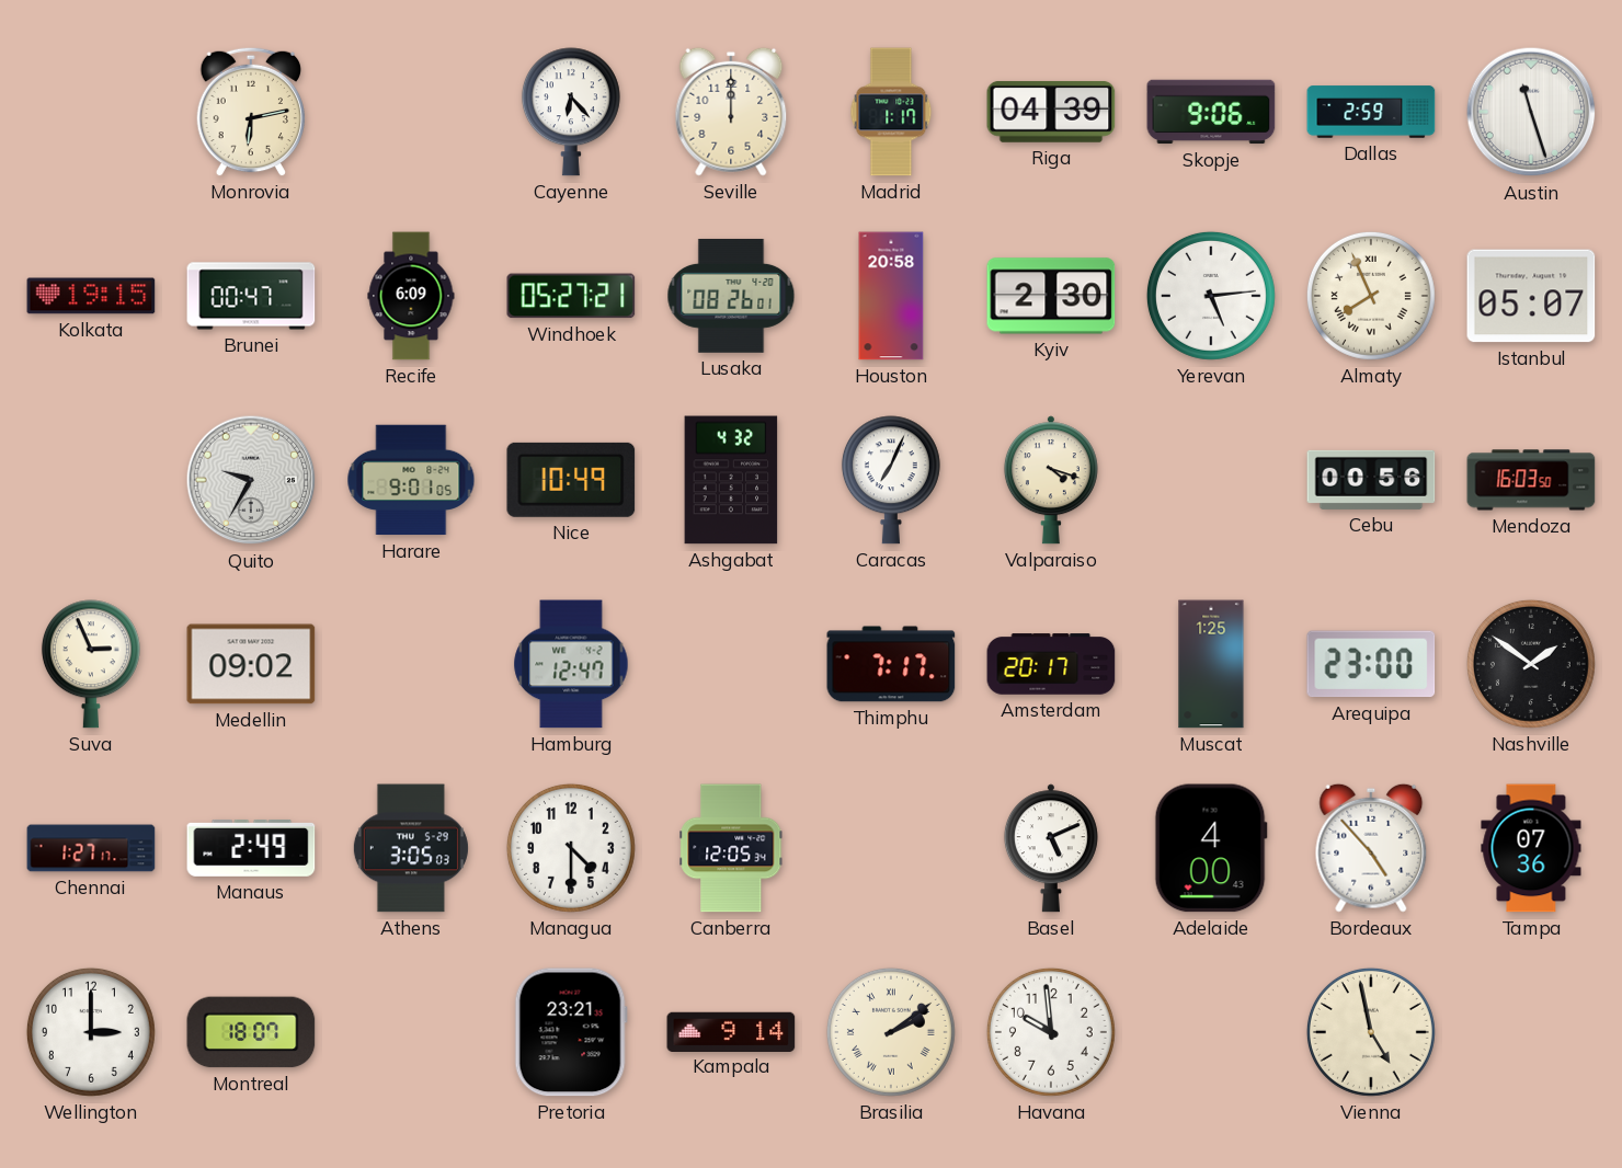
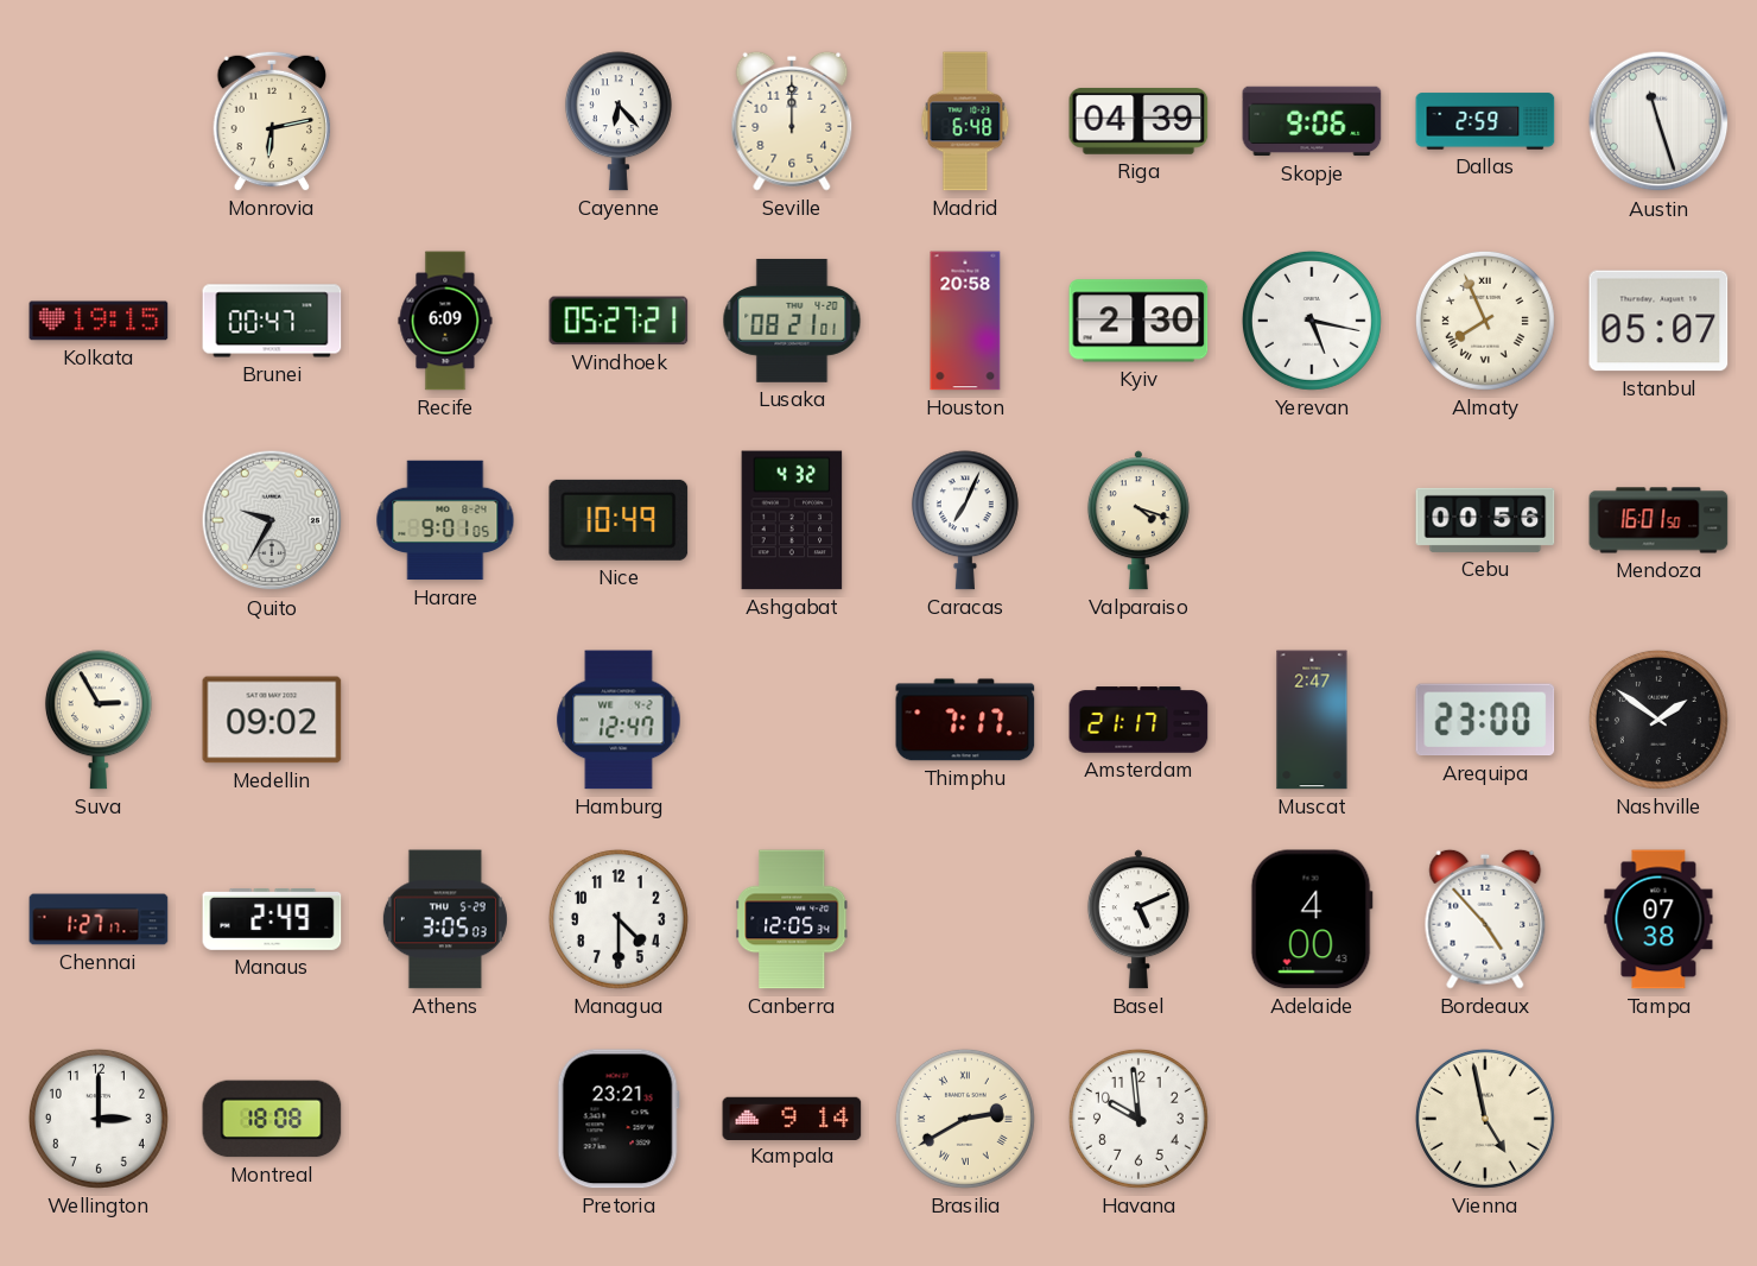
Madrid: 1:17 -> 6:48 (965, 121)
Lusaka: 08:26 -> 08:21 (792, 321)
Yerevan: 5:14 -> 5:17 (1312, 321)
Mendoza: 16:03 -> 16:01 (1658, 520)
Suva: 2:56 -> 2:55 (99, 720)
Amsterdam: 20:17 -> 21:17 (1138, 720)
Muscat: 1:25 -> 2:47 (1312, 720)
Tampa: 07:36 -> 07:38 (1658, 919)
Montreal: 18:07 -> 18:08 (272, 1119)
Brasilia: 2:09 -> 2:40 (965, 1119)
